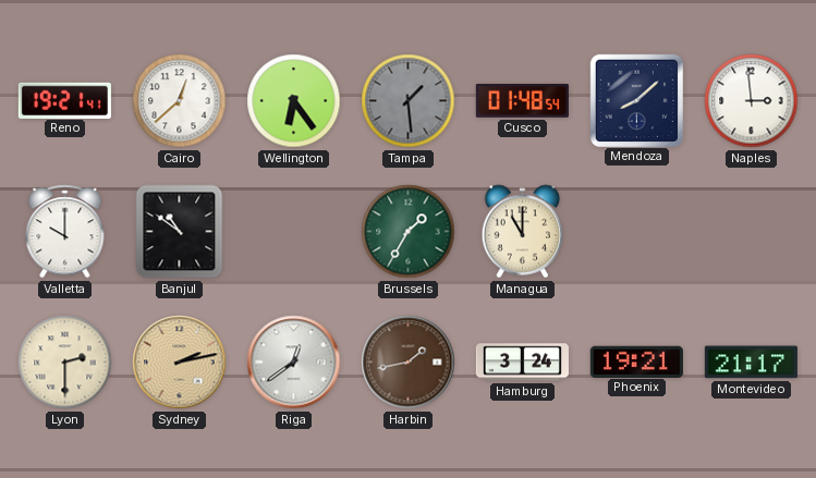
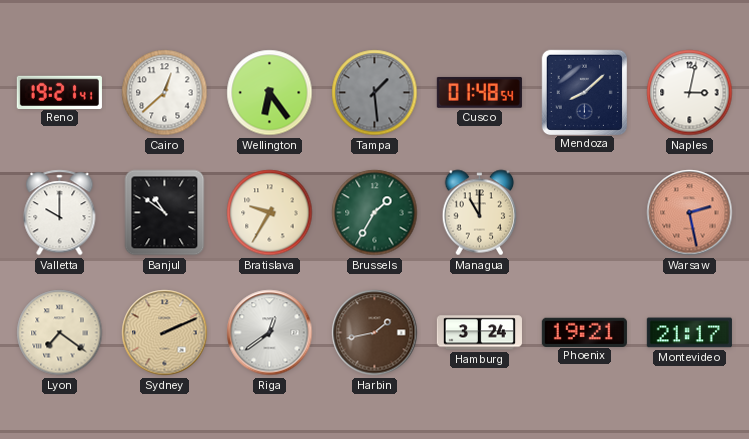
Naples: 2:59 -> 3:02 (690, 93)
Bratislava: none -> 9:35 (270, 213)
Warsaw: none -> 2:28 (690, 213)
Lyon: 2:30 -> 7:21 (60, 333)
Sydney: 2:13 -> 2:11 (165, 333)
